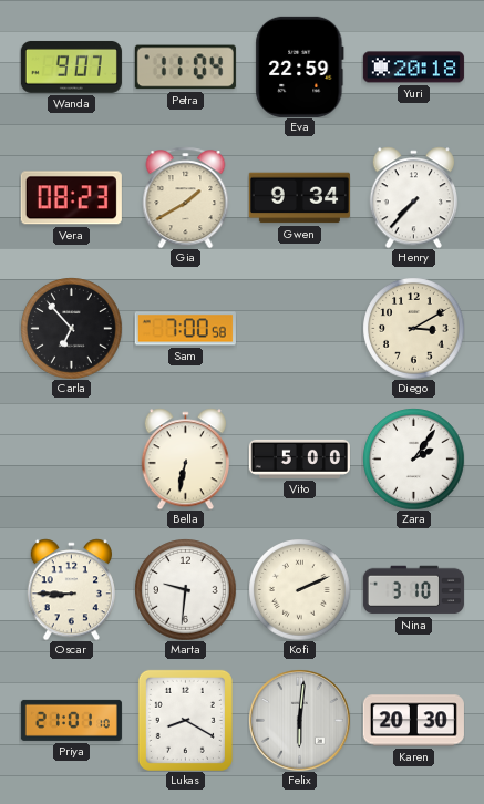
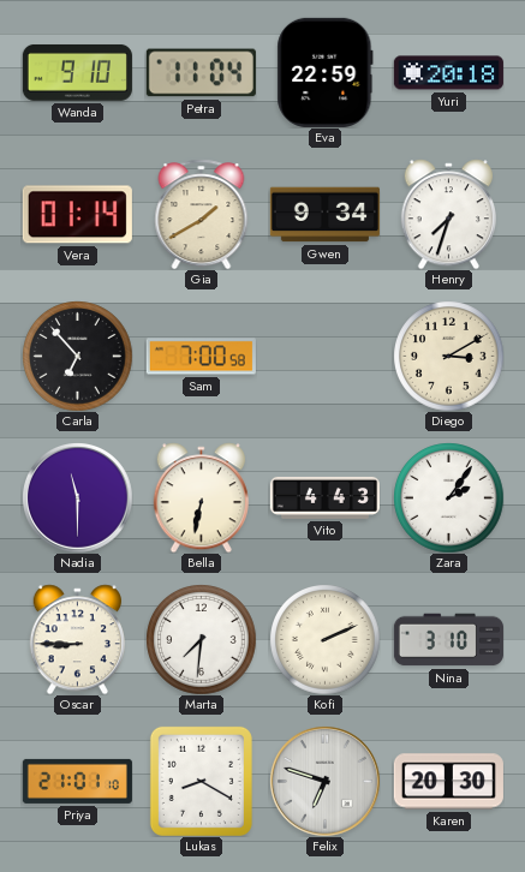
Wanda: 9:07 -> 9:10 (77, 72)
Vera: 08:23 -> 01:14 (77, 215)
Henry: 7:37 -> 7:33 (448, 214)
Nadia: none -> 11:30 (78, 498)
Vito: 5:00 -> 4:43 (324, 497)
Marta: 9:31 -> 7:31 (201, 639)
Felix: 6:01 -> 6:48 (326, 782)
